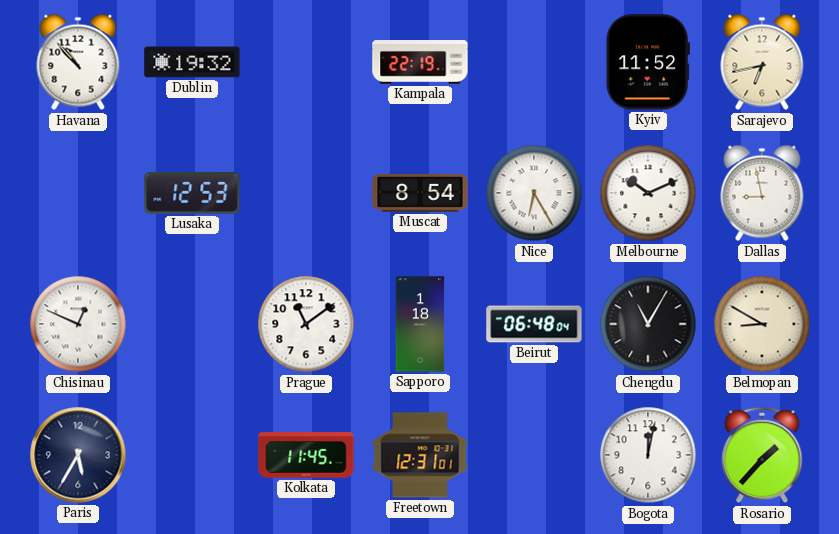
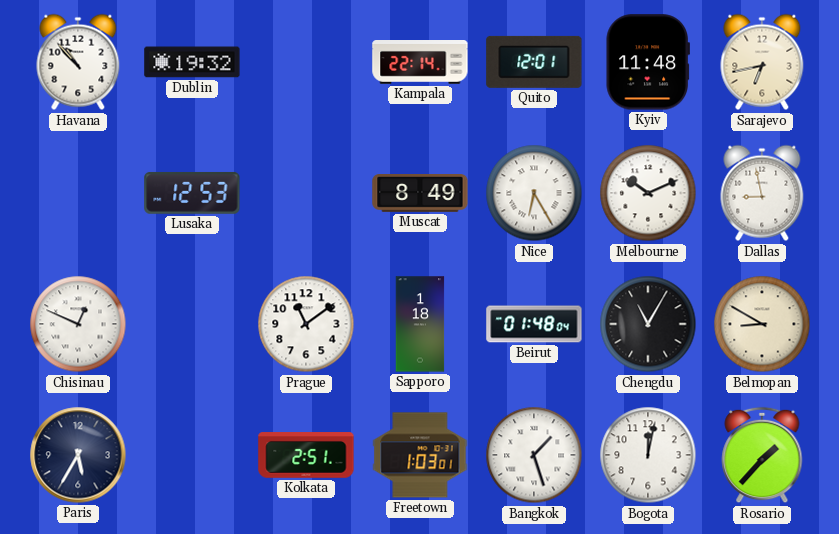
Kampala: 22:19 -> 22:14 (420, 63)
Quito: none -> 12:01 (534, 62)
Kyiv: 11:52 -> 11:48 (647, 62)
Muscat: 8:54 -> 8:49 (420, 194)
Beirut: 06:48 -> 01:48 (534, 324)
Kolkata: 11:45 -> 2:51 (306, 455)
Freetown: 12:31 -> 1:03 (420, 455)
Bangkok: none -> 1:27 (534, 455)
